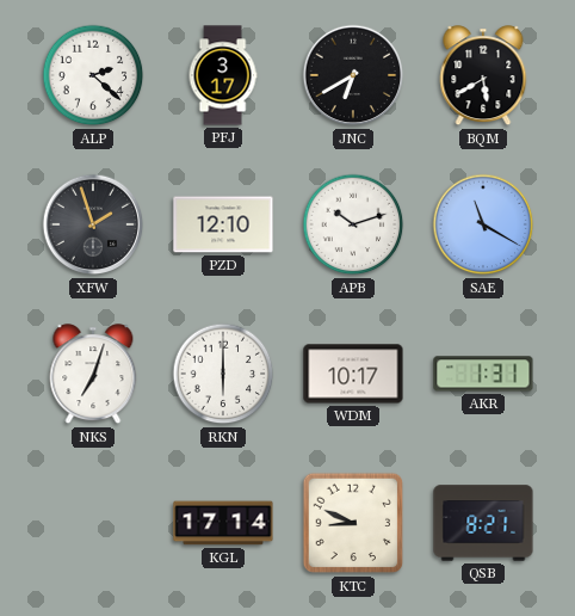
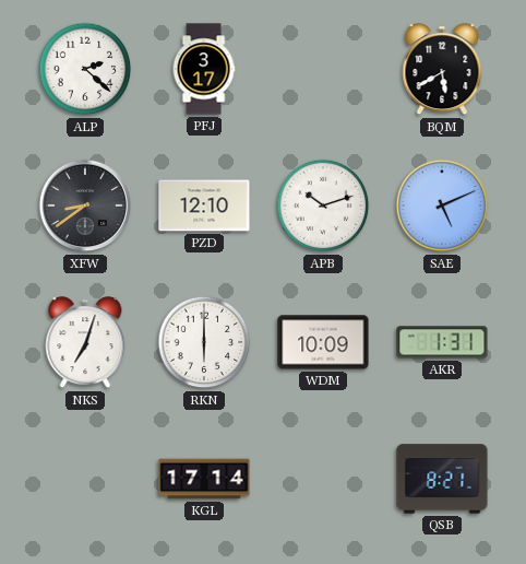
JNC: 6:40 -> none (353, 75)
XFW: 1:57 -> 8:39 (85, 205)
SAE: 11:20 -> 5:11 (442, 205)
WDM: 10:17 -> 10:09 (323, 342)
KTC: 8:49 -> none (353, 523)
